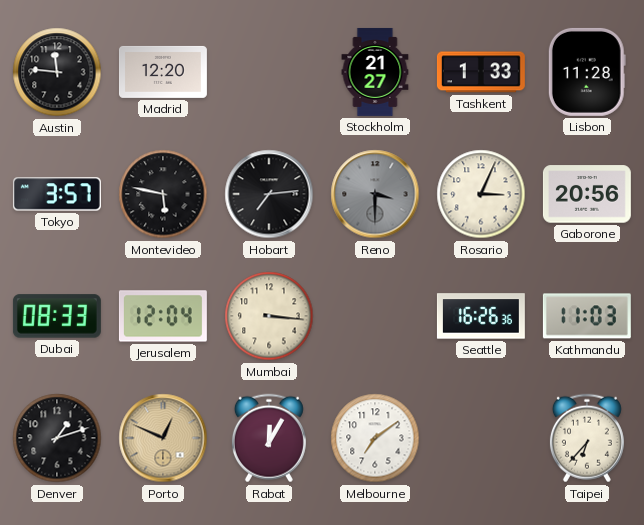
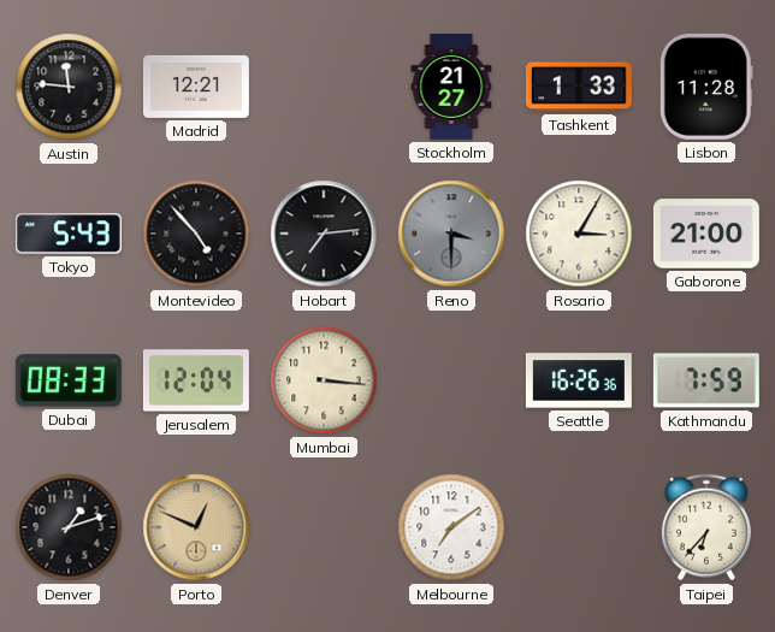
Madrid: 12:20 -> 12:21 (196, 87)
Tokyo: 3:57 -> 5:43 (69, 234)
Montevideo: 5:47 -> 4:53 (196, 234)
Rosario: 3:04 -> 3:05 (579, 234)
Gaborone: 20:56 -> 21:00 (706, 234)
Kathmandu: 11:03 -> 7:59 (706, 380)
Rabat: 12:05 -> none (269, 438)
